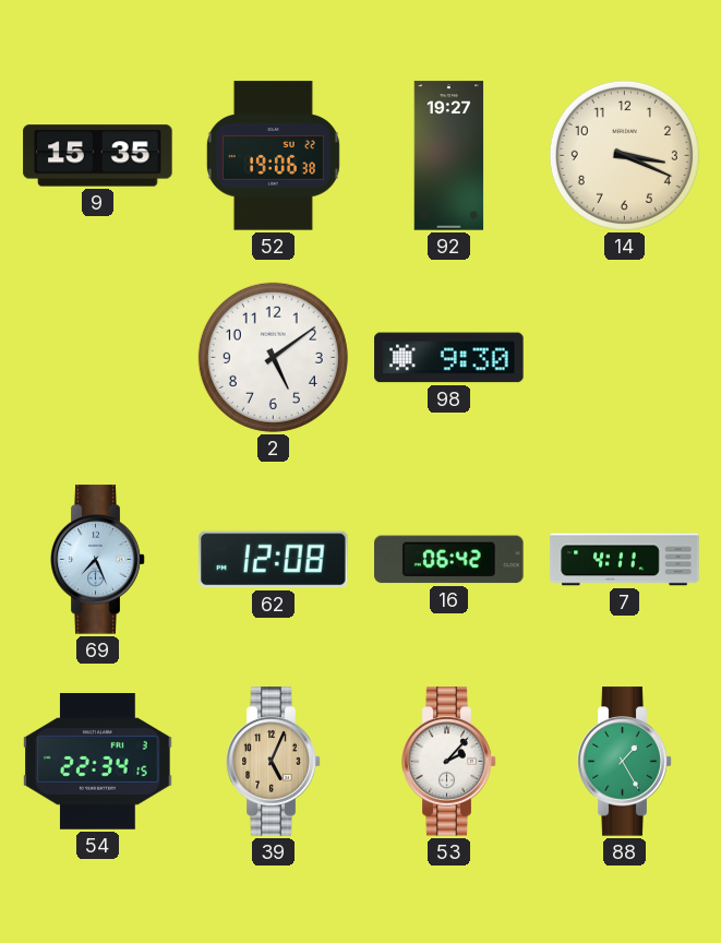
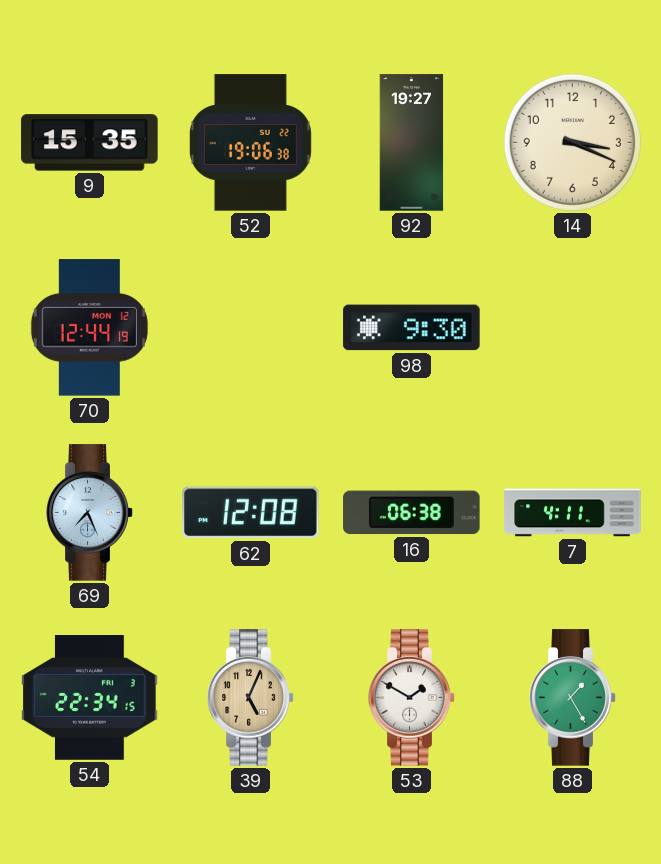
70: none -> 12:44 (89, 328)
2: 5:09 -> none (273, 357)
16: 06:42 -> 06:38 (412, 513)
53: 2:07 -> 1:50 (412, 698)
